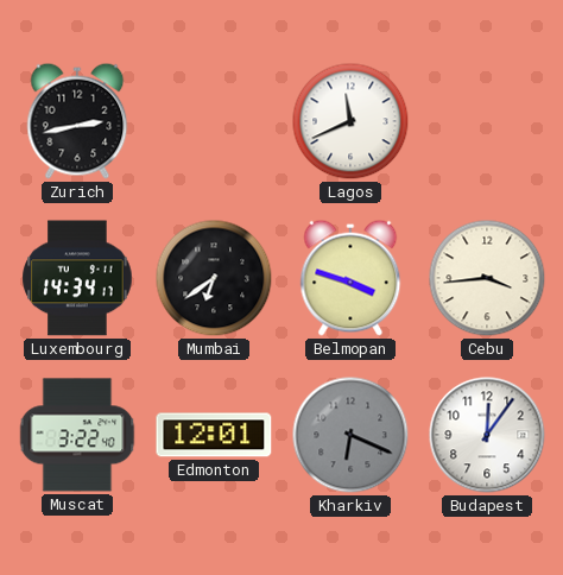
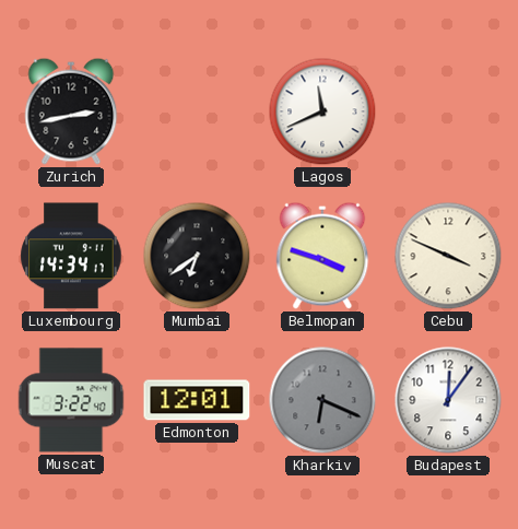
Cebu: 3:44 -> 3:49 (448, 256)
